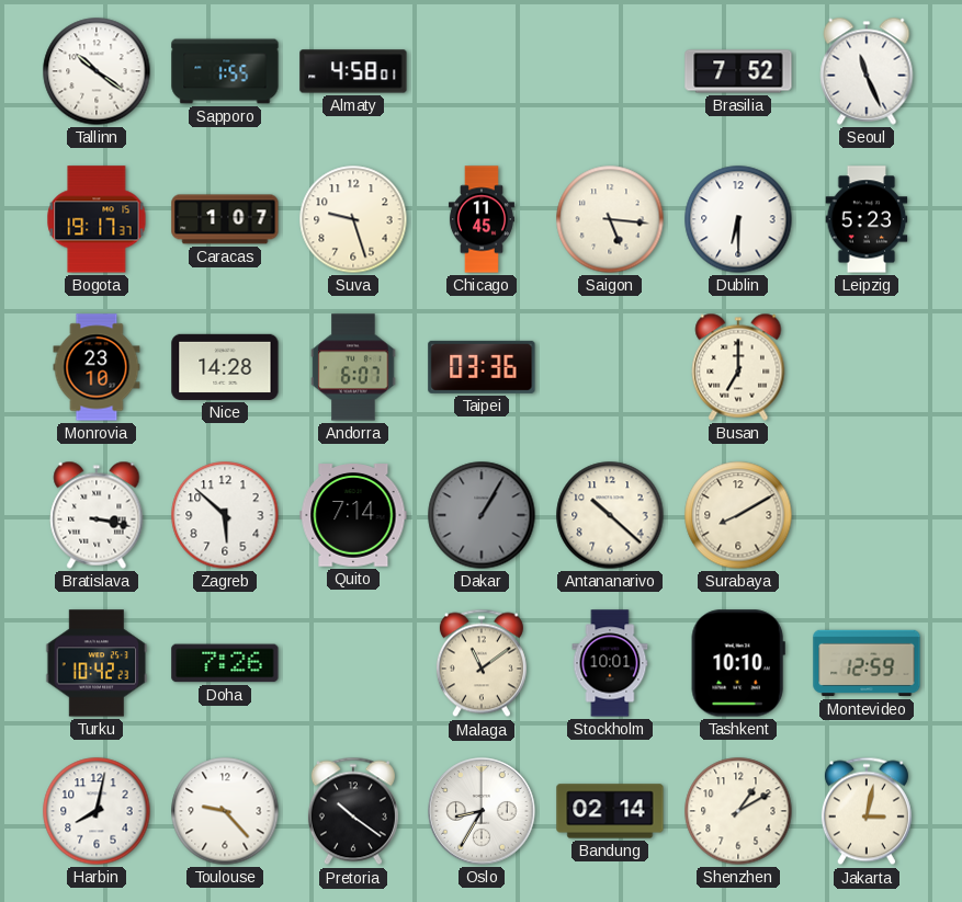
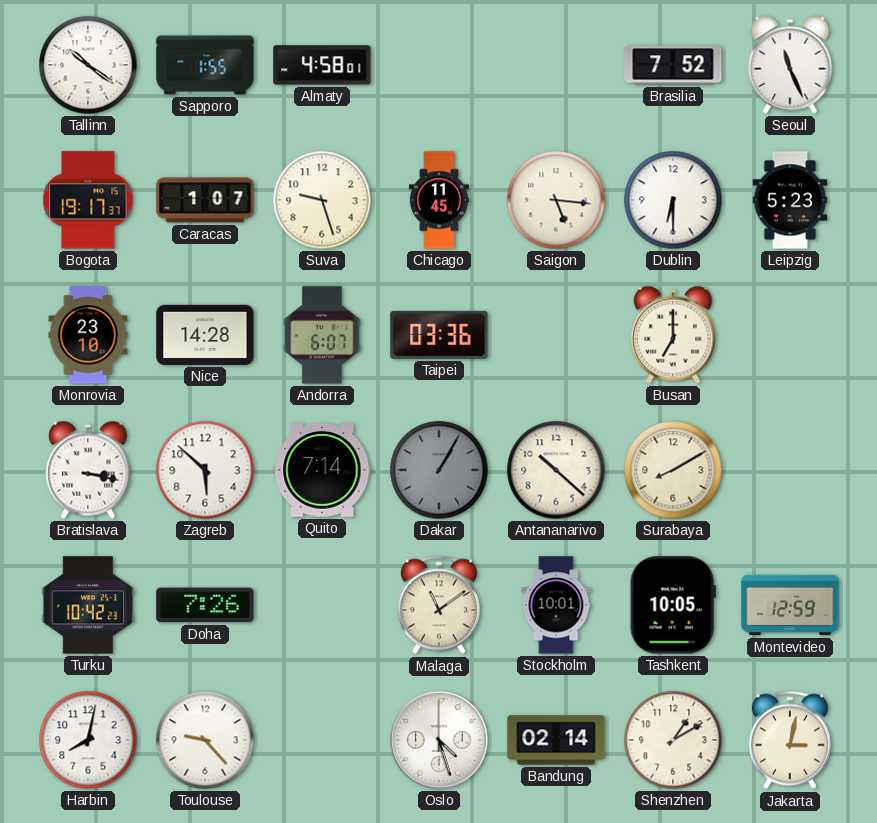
Tashkent: 10:10 -> 10:05 (673, 605)
Pretoria: 10:21 -> none (353, 811)
Oslo: 8:35 -> 4:27 (439, 740)
